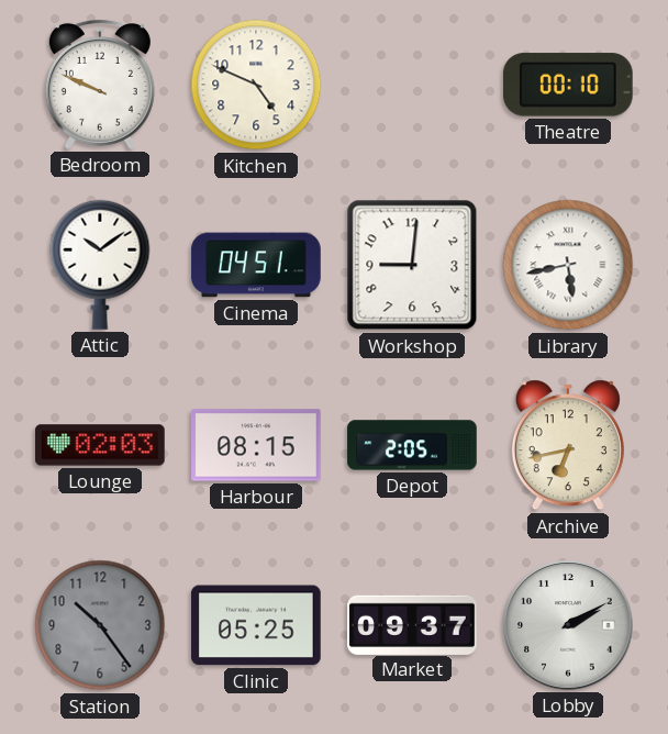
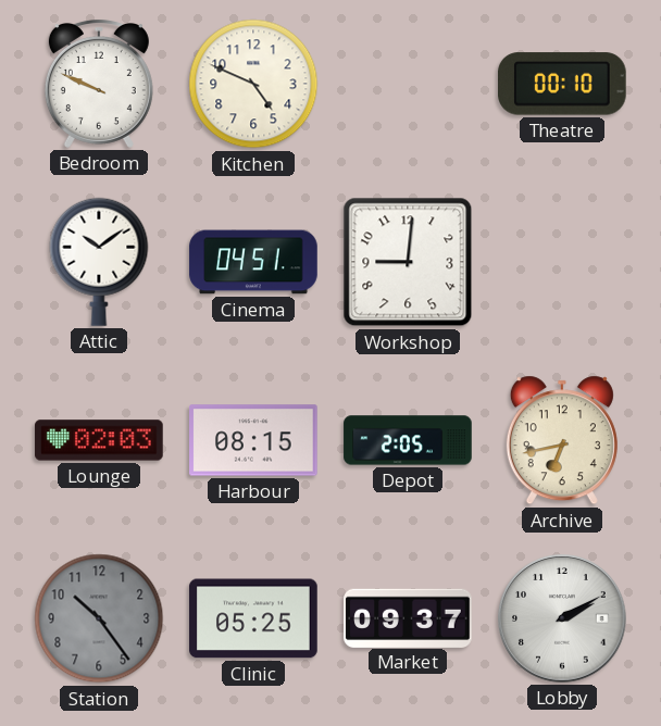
Library: 5:43 -> none (568, 265)
